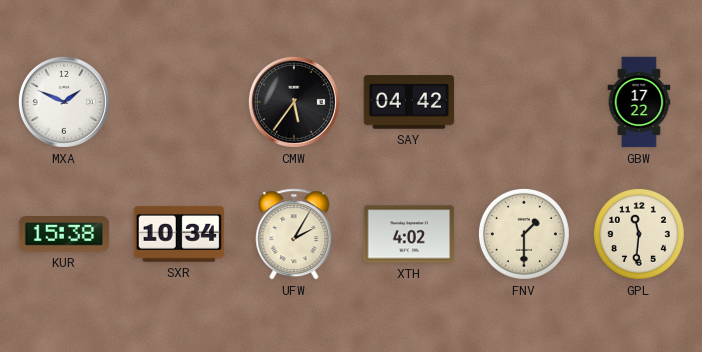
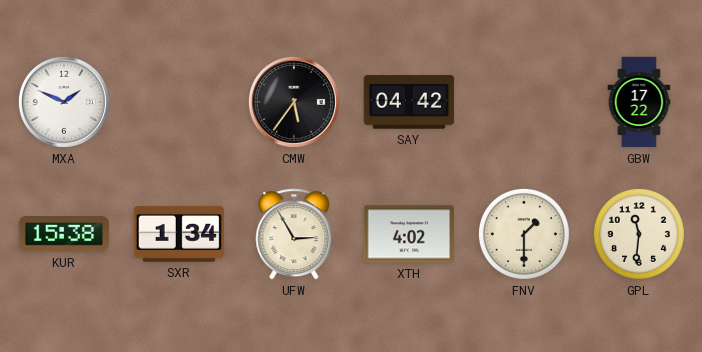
SXR: 10:34 -> 1:34 (179, 234)
UFW: 2:05 -> 2:55 (294, 234)
